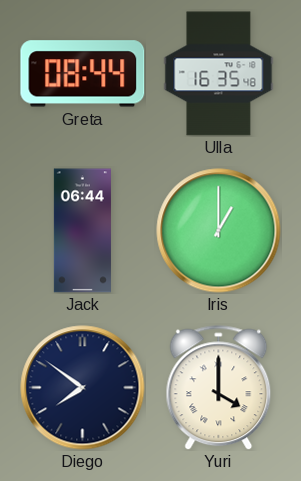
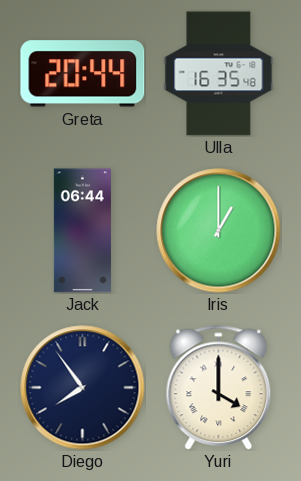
Greta: 08:44 -> 20:44 (83, 74)
Diego: 7:51 -> 7:54 (83, 388)
